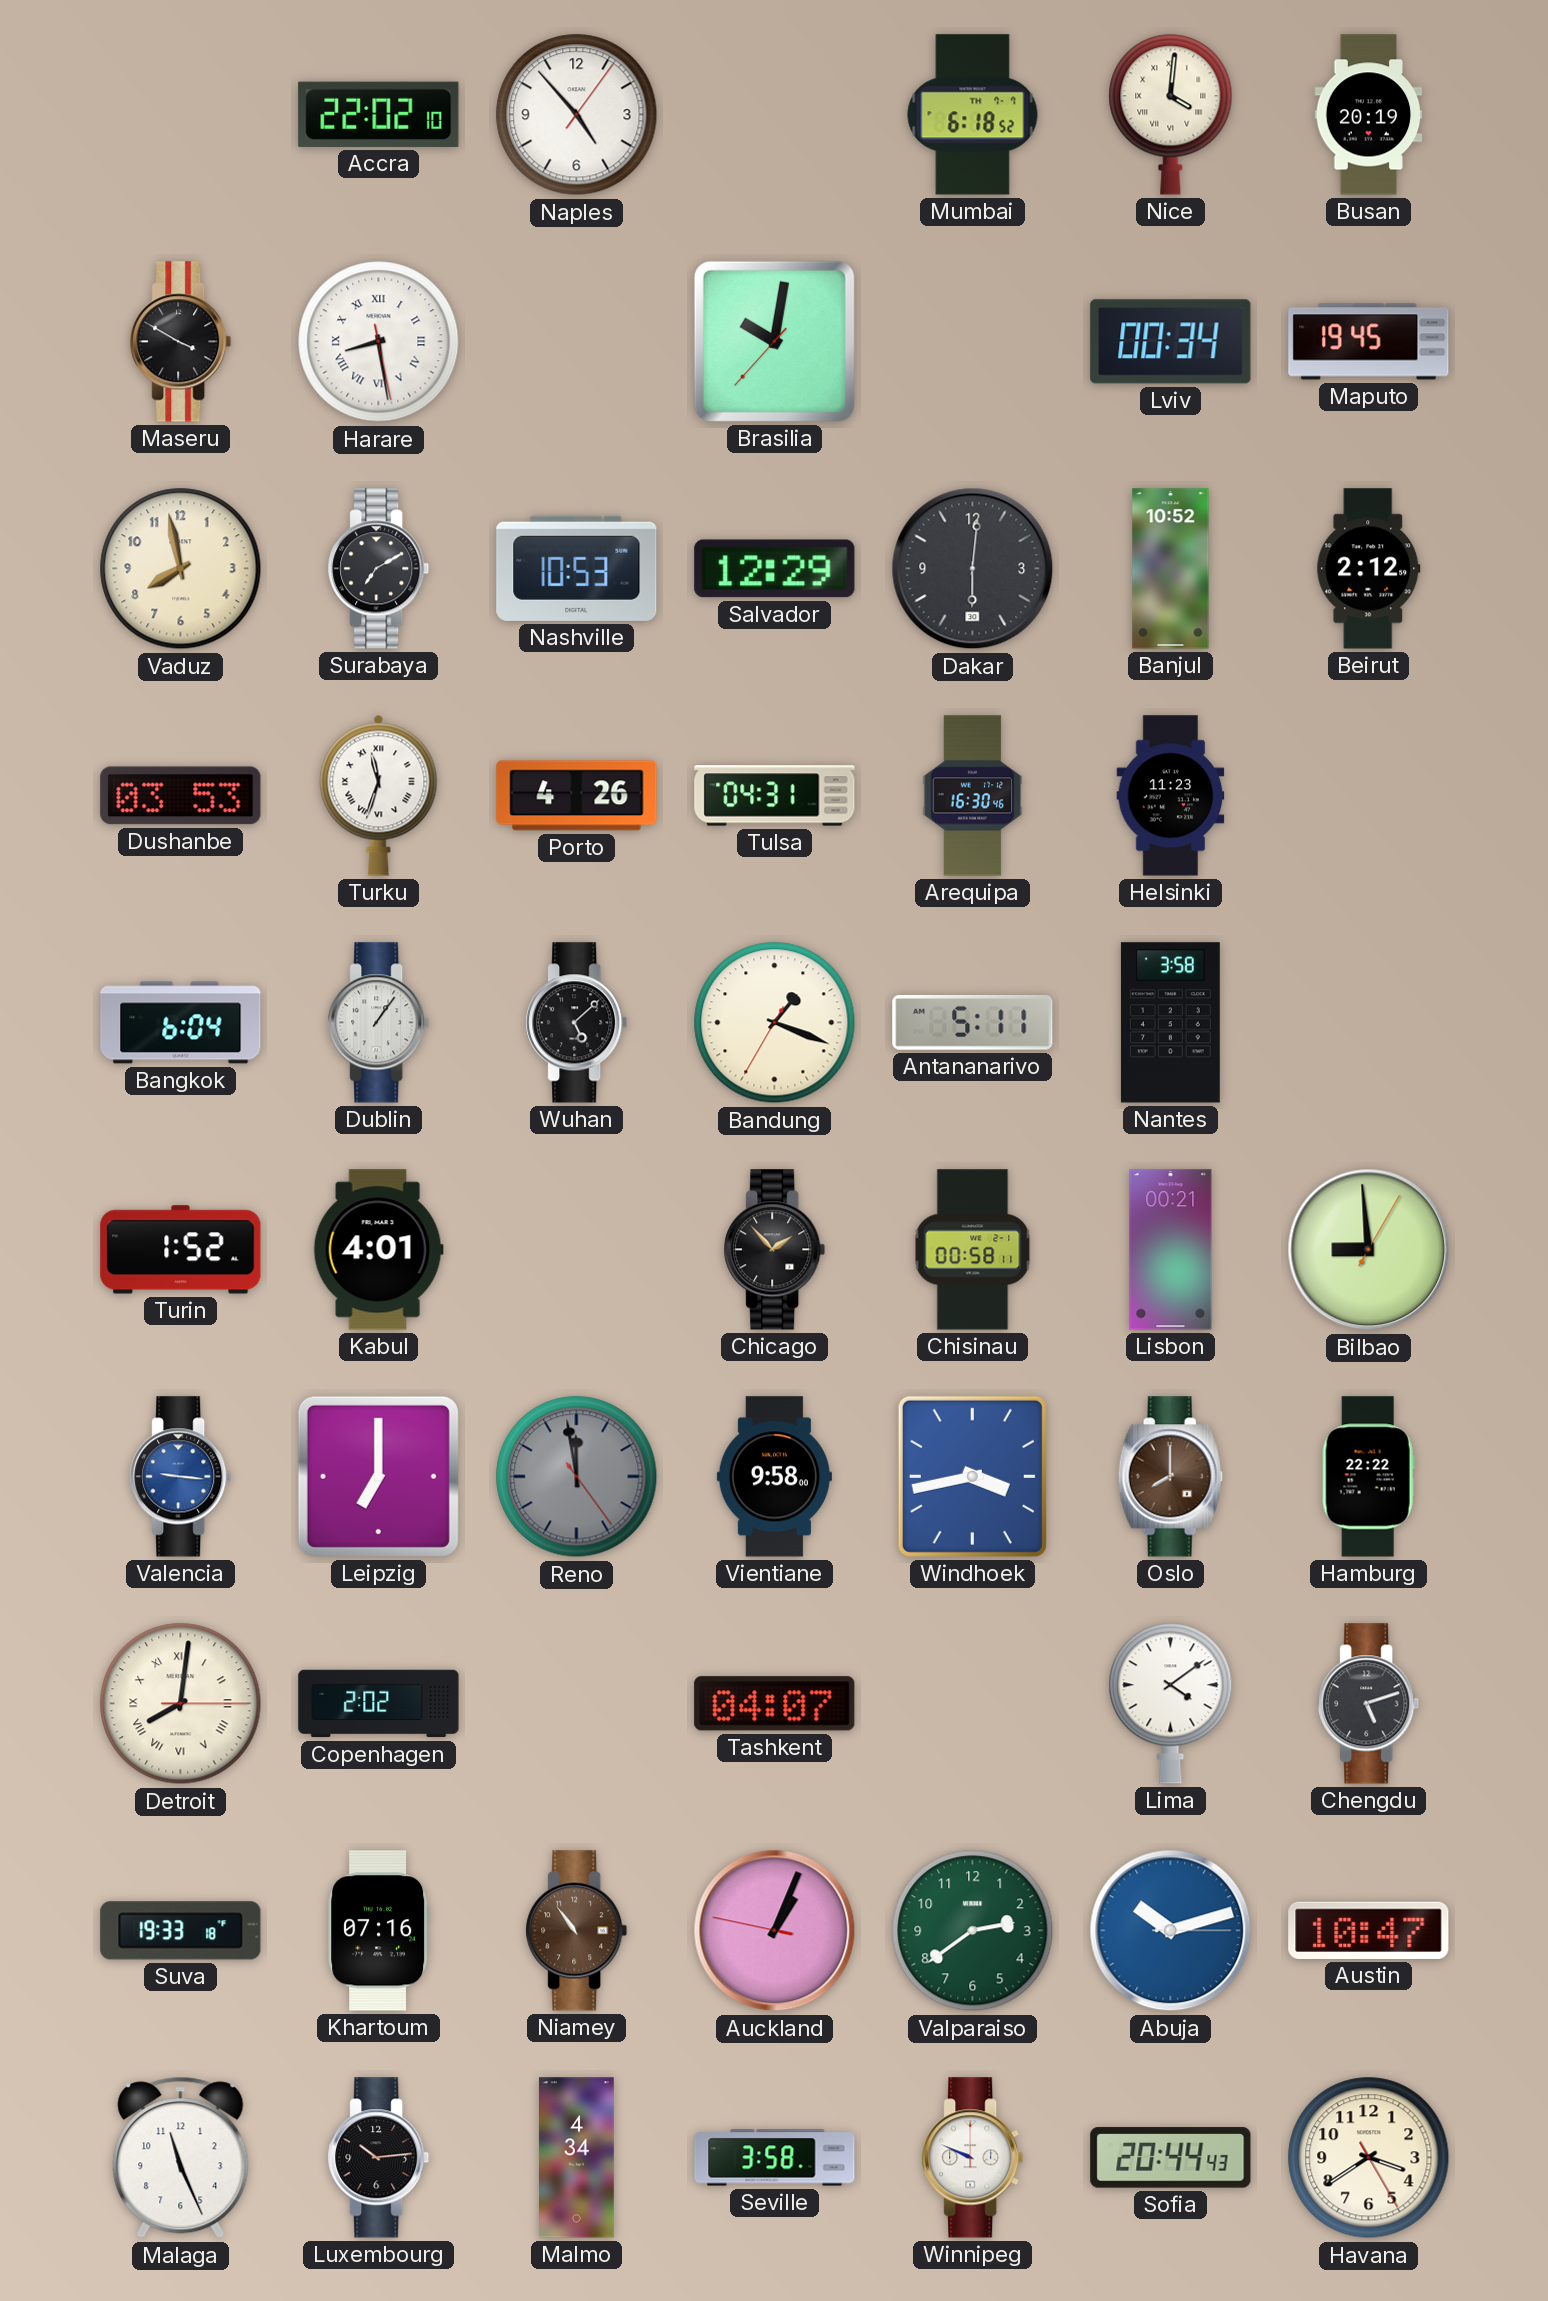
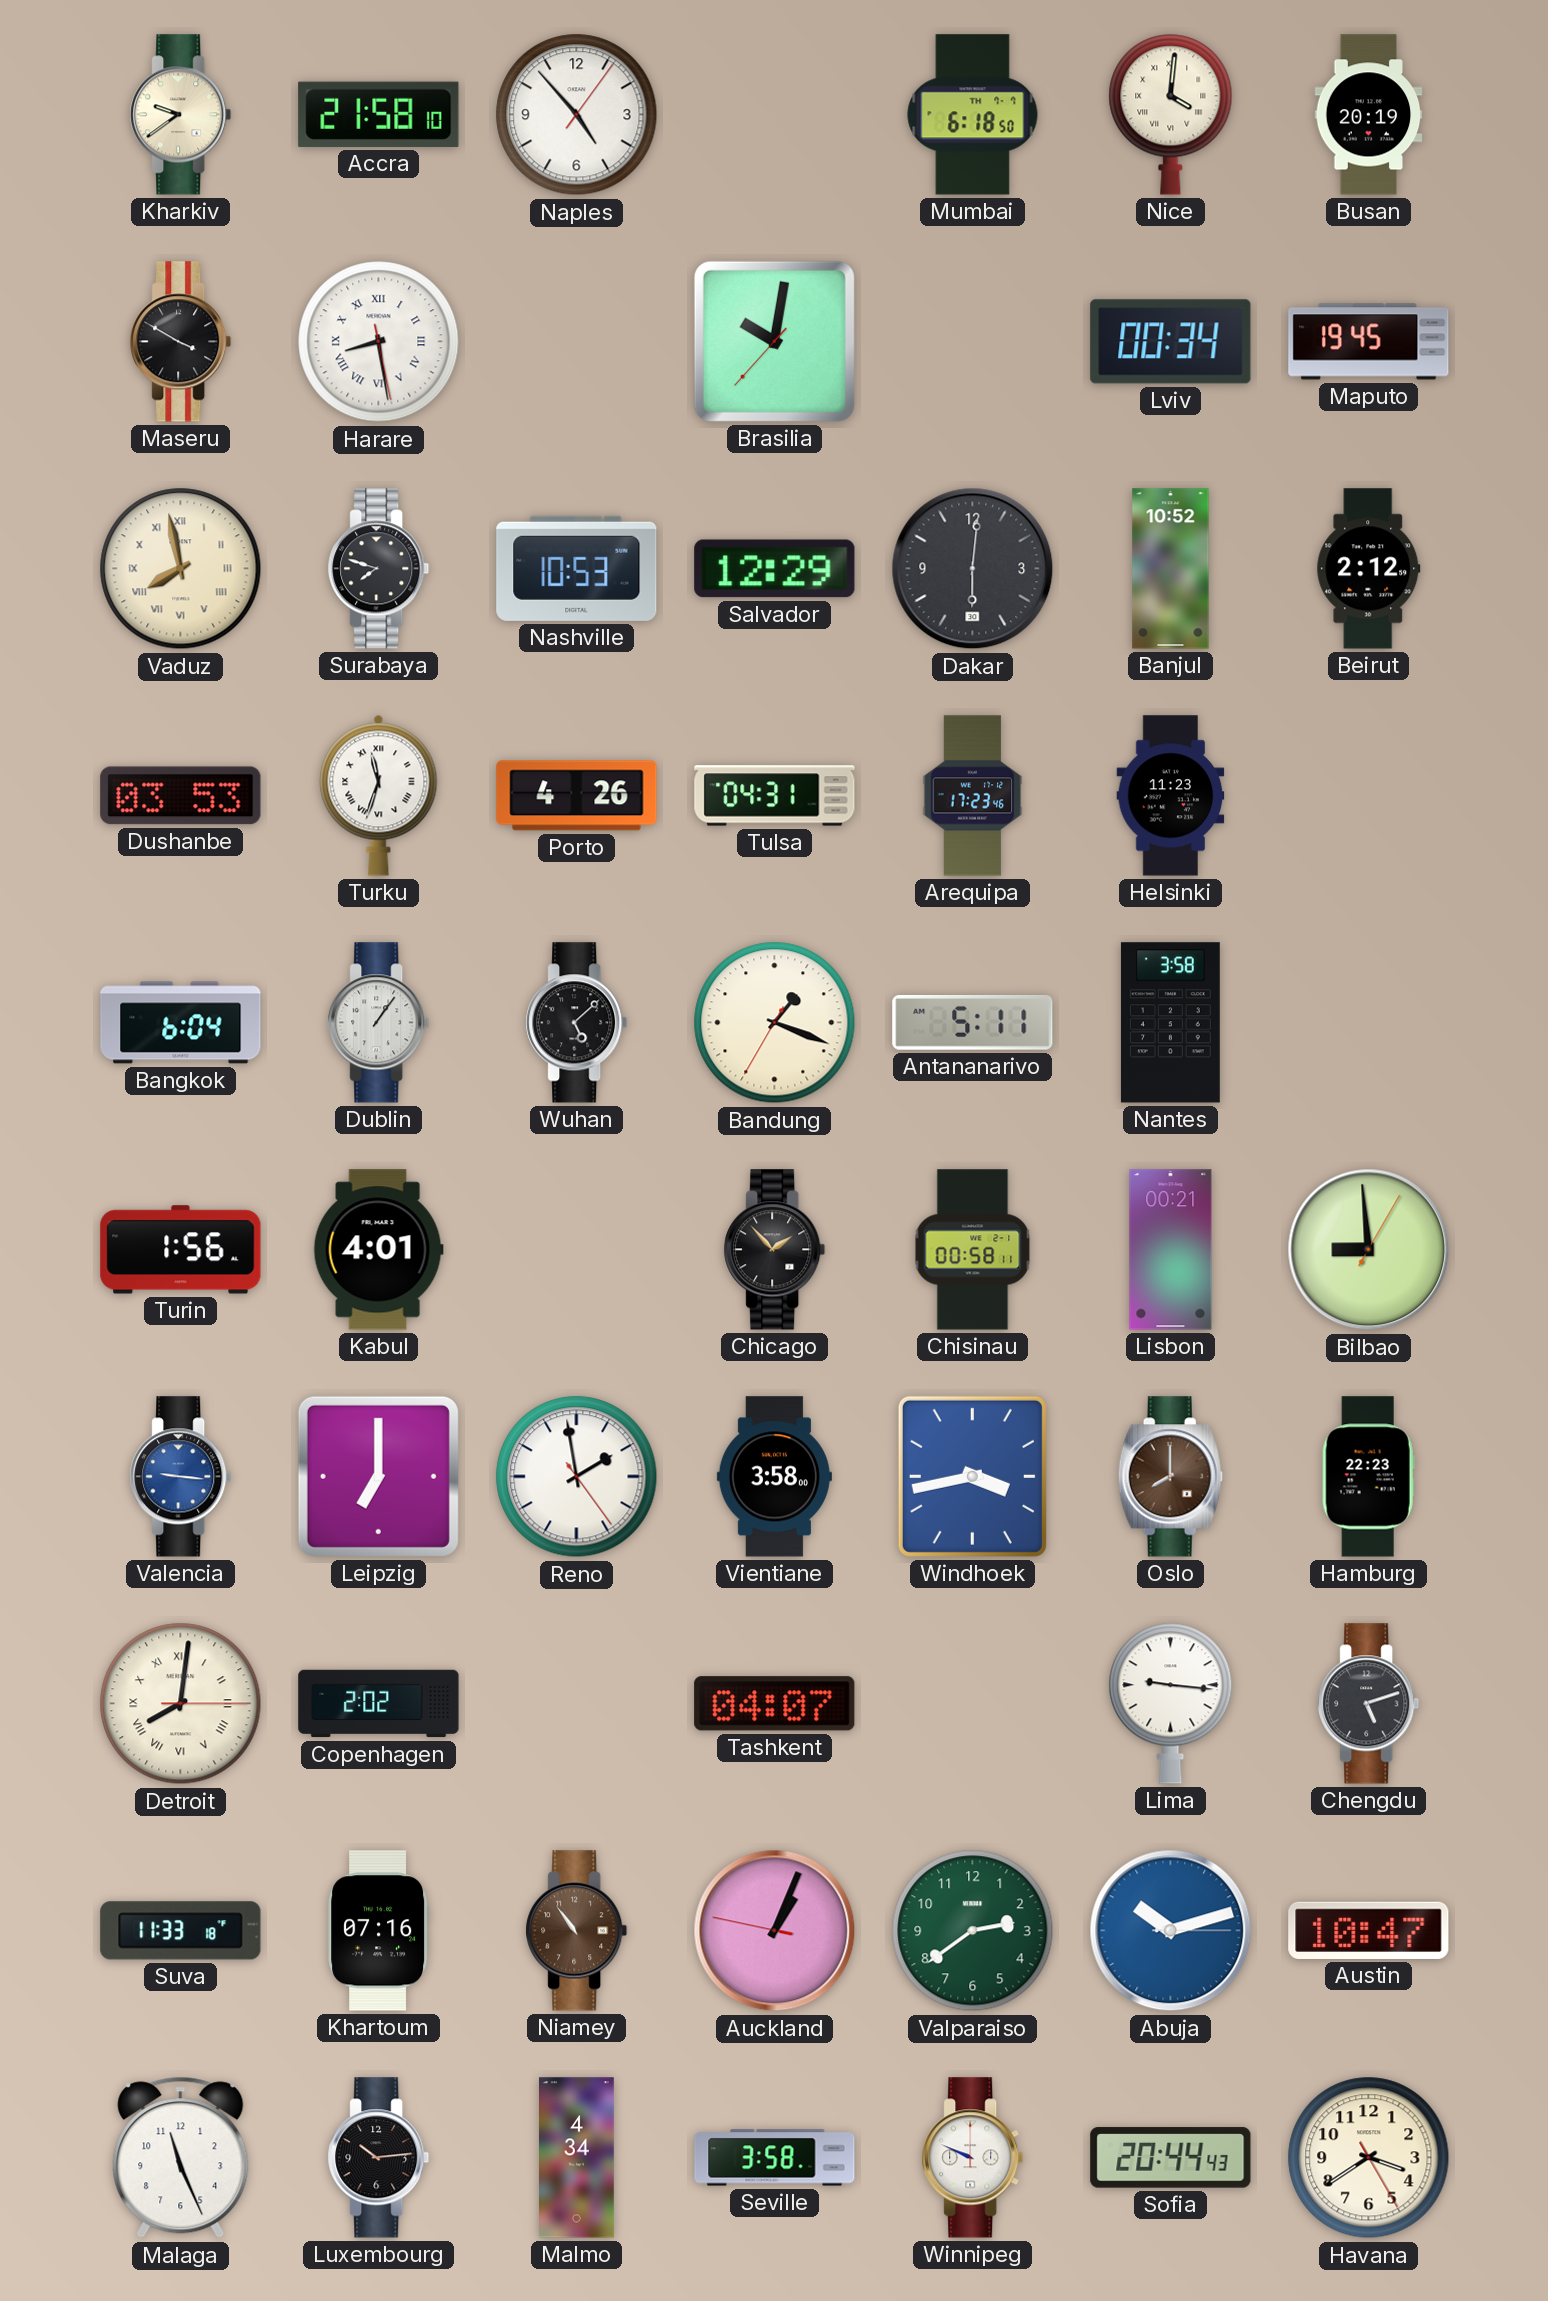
Kharkiv: none -> 9:39 (181, 115)
Accra: 22:02 -> 21:58 (379, 114)
Mumbai: 6:18:52 -> 6:18:50 (973, 115)
Vaduz numerals: Arabic -> Roman (181, 569)
Surabaya: 7:10 -> 7:48 (379, 569)
Arequipa: 16:30 -> 17:23 (973, 796)
Turin: 1:52 -> 1:56 (181, 1250)
Reno: 11:58 -> 1:58 (577, 1477)
Reno dial: grey -> white (577, 1477)
Vientiane: 9:58 -> 3:58 (774, 1477)
Hamburg: 22:22 -> 22:23 (1368, 1477)
Lima: 4:09 -> 9:16 (1171, 1703)
Suva: 19:33 -> 11:33 (181, 1931)
